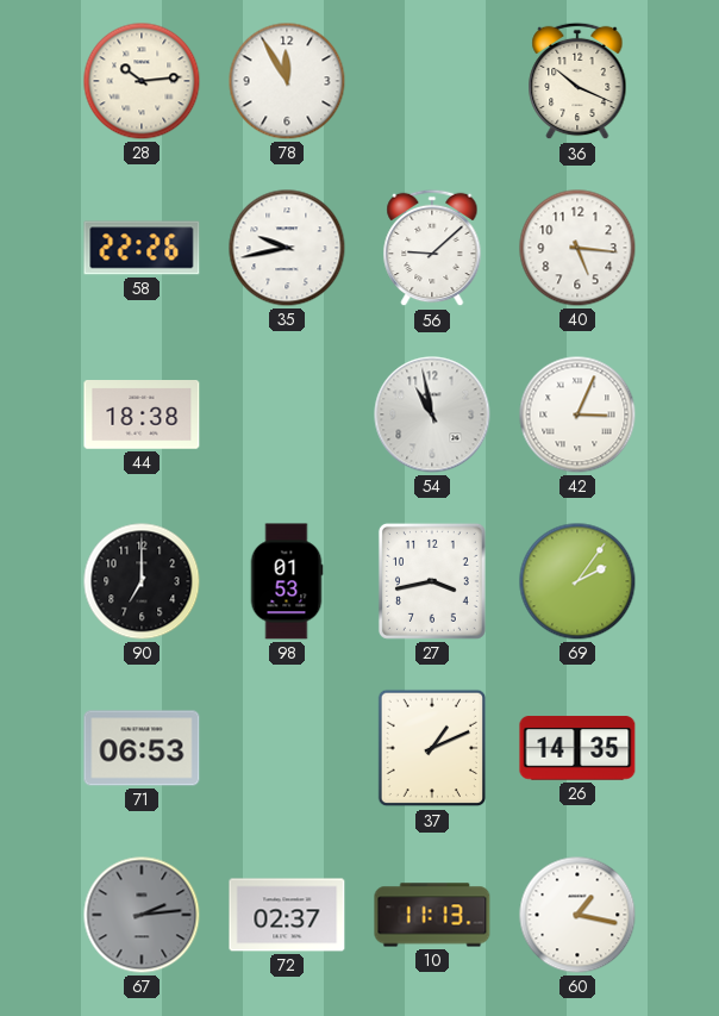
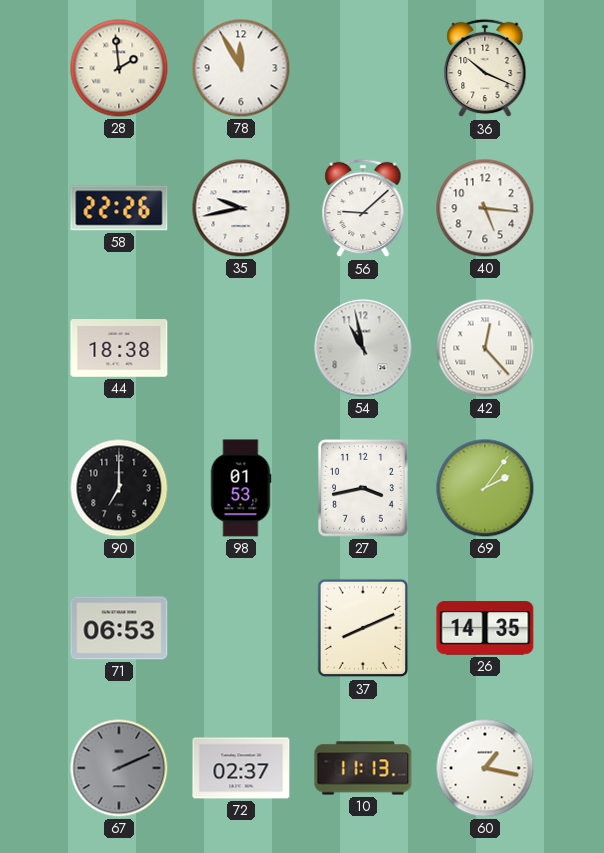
28: 10:14 -> 1:59 (119, 68)
42: 3:04 -> 12:23 (485, 348)
37: 1:11 -> 8:11 (363, 628)
67: 2:14 -> 2:11 (119, 768)
